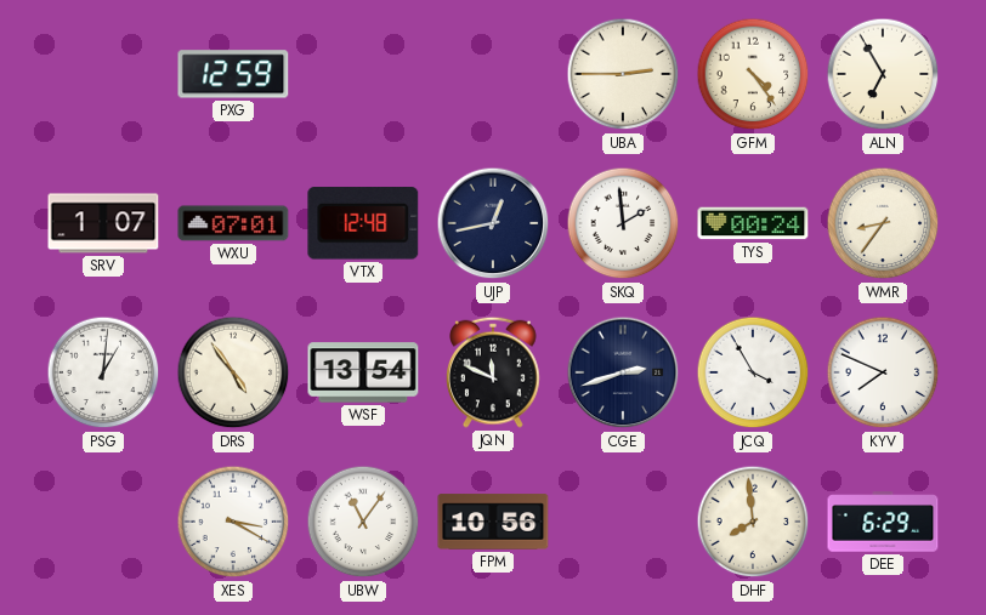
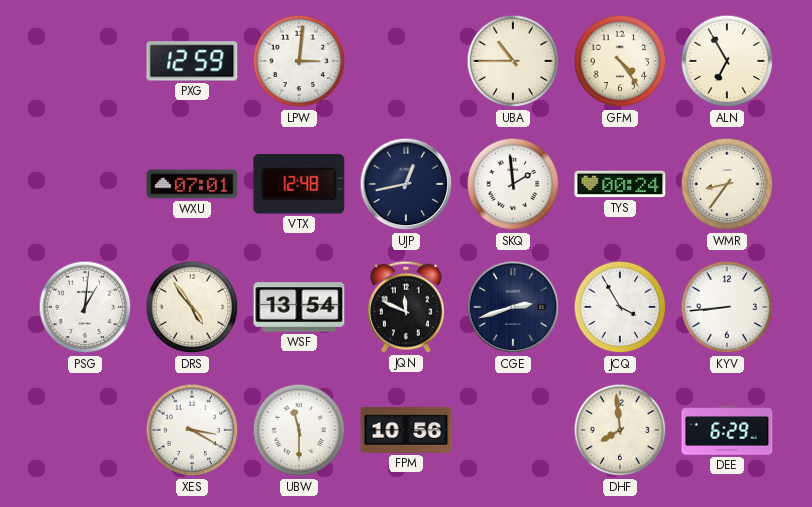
LPW: none -> 3:01 (299, 61)
UBA: 2:45 -> 10:45 (513, 61)
SRV: 1:07 -> none (103, 223)
KYV: 7:49 -> 8:44 (727, 307)
UBW: 11:06 -> 11:30 (299, 430)
